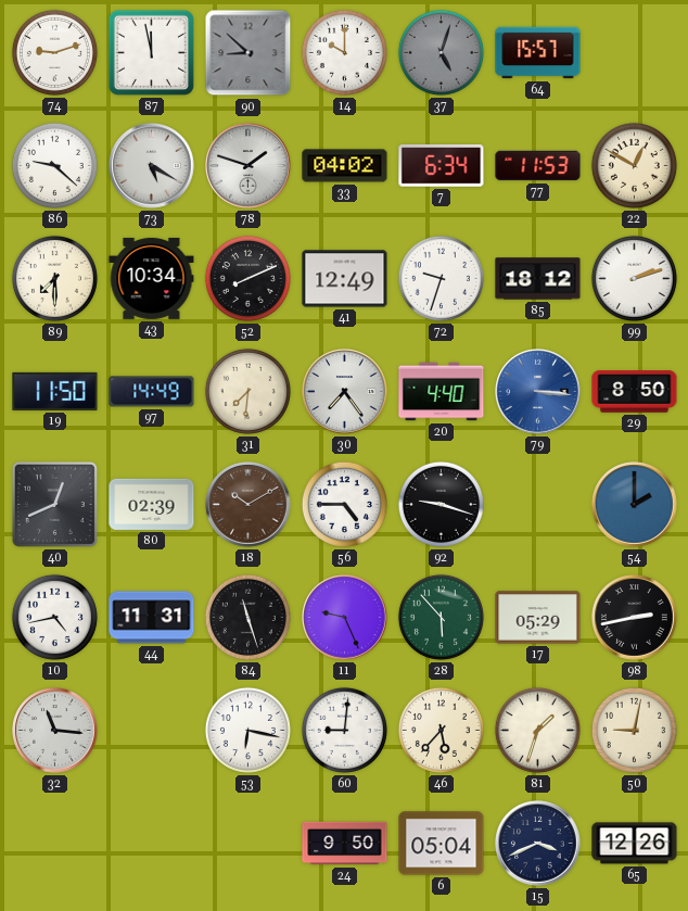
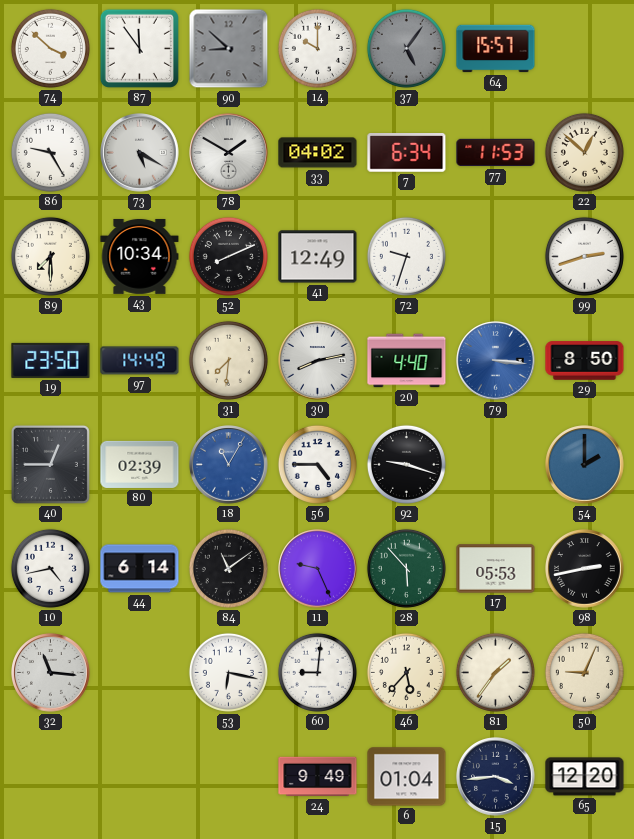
74: 9:12 -> 3:52 (50, 48)
87: 11:58 -> 11:54 (139, 48)
37: 5:03 -> 5:06 (406, 48)
86: 9:22 -> 9:25 (50, 152)
78: 1:48 -> 1:50 (229, 153)
22: 12:50 -> 12:52 (584, 152)
85: 18:12 -> none (538, 279)
99: 2:12 -> 2:42 (584, 256)
19: 11:50 -> 23:50 (51, 360)
30: 7:24 -> 8:13 (318, 361)
40: 12:41 -> 12:45 (50, 464)
18: 10:10 -> 11:05 (229, 465)
18 dial: brown -> blue (229, 465)
44: 11:31 -> 6:14 (140, 569)
84: 11:27 -> 11:09 (228, 568)
17: 05:29 -> 05:53 (496, 569)
81: 1:33 -> 1:36 (495, 672)
50: 9:02 -> 9:04 (584, 672)
24: 9:50 -> 9:49 (318, 777)
6: 05:04 -> 01:04 (407, 777)
15: 3:41 -> 3:44 (496, 777)
65: 12:26 -> 12:20 (585, 777)
